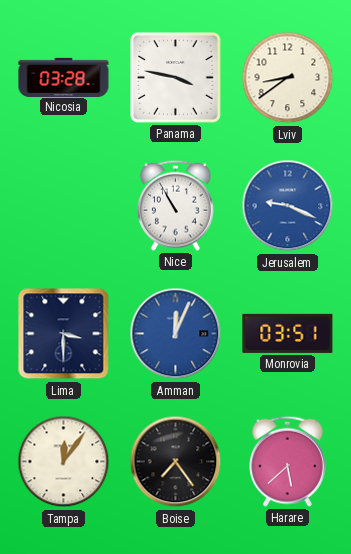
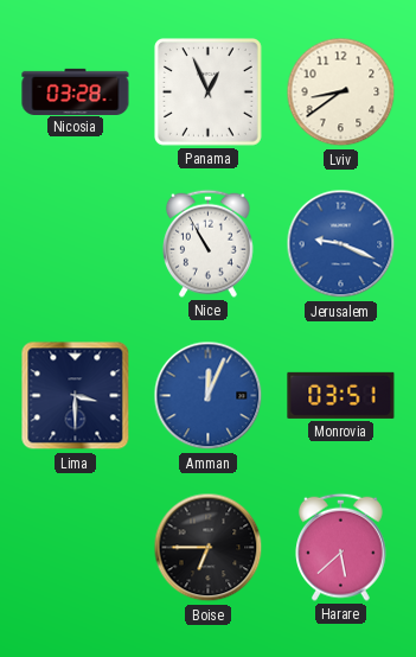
Panama: 3:47 -> 12:56 (209, 93)
Tampa: 12:06 -> none (64, 462)
Boise: 7:24 -> 6:45 (209, 548)
